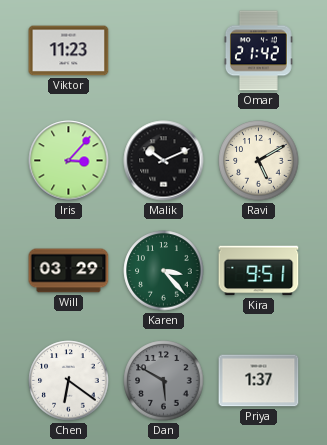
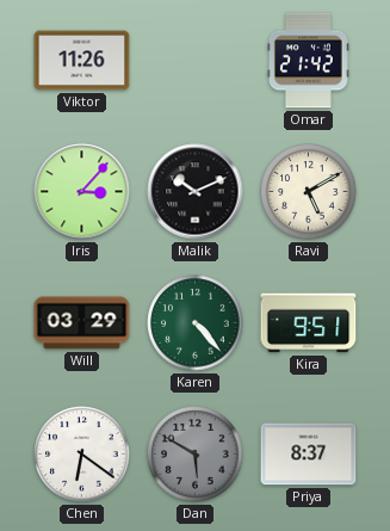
Viktor: 11:23 -> 11:26 (82, 61)
Karen: 3:23 -> 4:23 (196, 323)
Priya: 1:37 -> 8:37 (309, 455)
